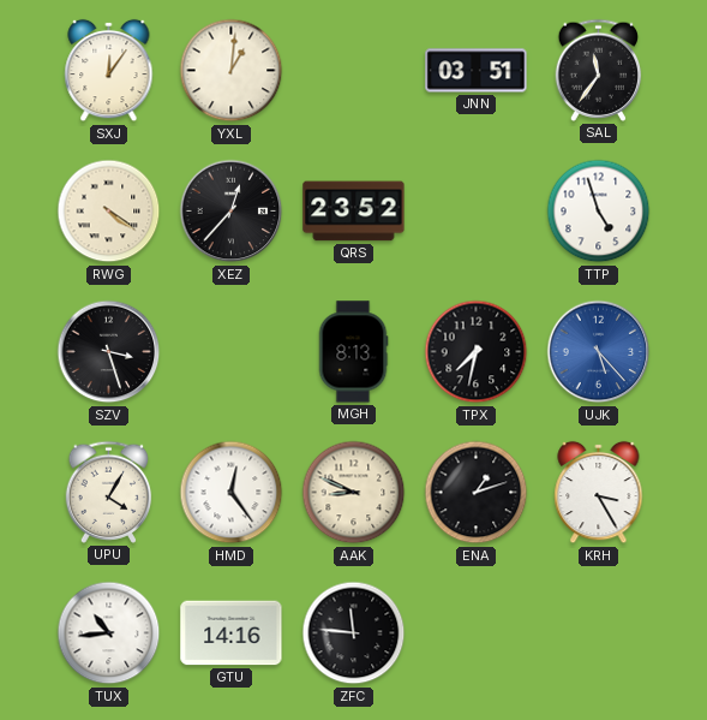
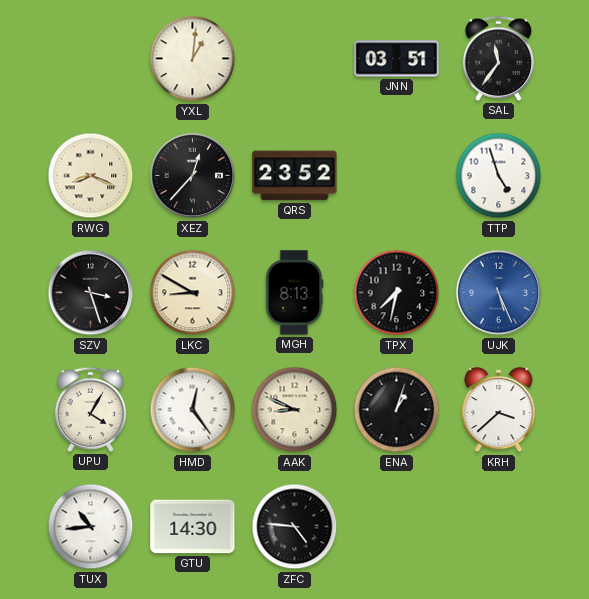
SXJ: 12:06 -> none (109, 71)
RWG: 4:21 -> 8:19 (91, 176)
LKC: none -> 8:50 (193, 293)
UJK: 5:23 -> 5:26 (499, 293)
ENA: 1:12 -> 1:03 (397, 410)
KRH: 3:25 -> 3:38 (499, 410)
GTU: 14:16 -> 14:30 (193, 527)
ZFC: 11:46 -> 4:46 (295, 527)
